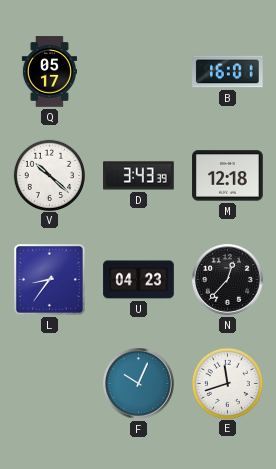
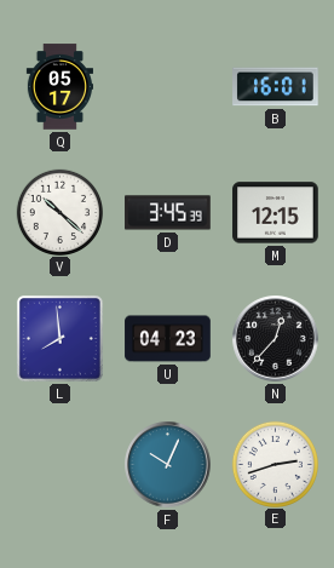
D: 3:43 -> 3:45 (168, 213)
M: 12:18 -> 12:15 (276, 213)
L: 8:36 -> 7:59 (59, 338)
E: 11:42 -> 2:42 (275, 464)
